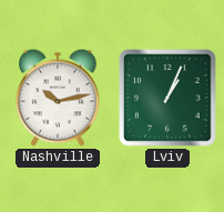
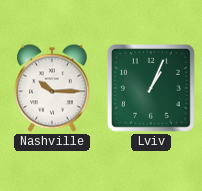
Nashville: 10:13 -> 10:15 (53, 88)
